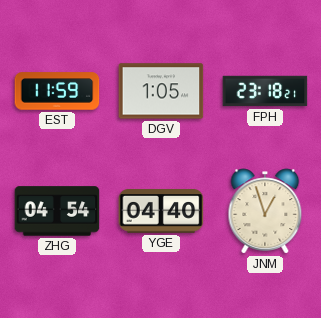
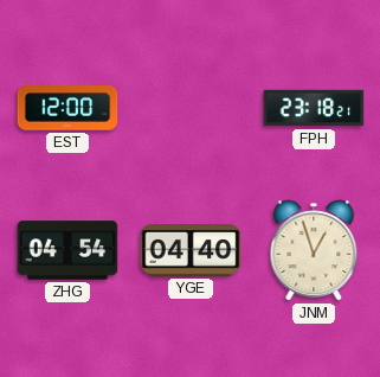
EST: 11:59 -> 12:00 (67, 108)
DGV: 1:05 -> none (161, 91)
